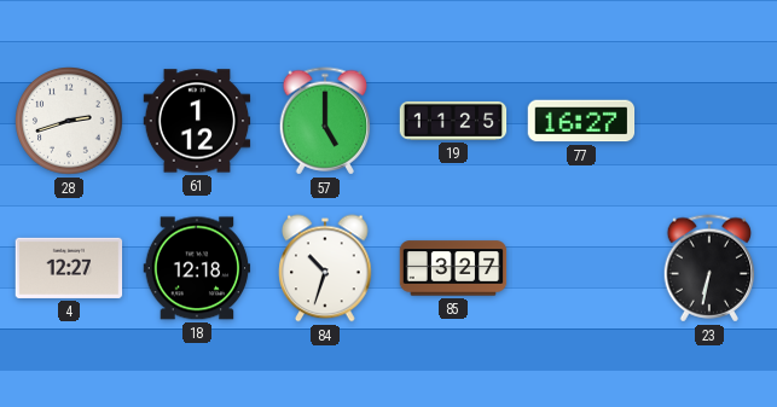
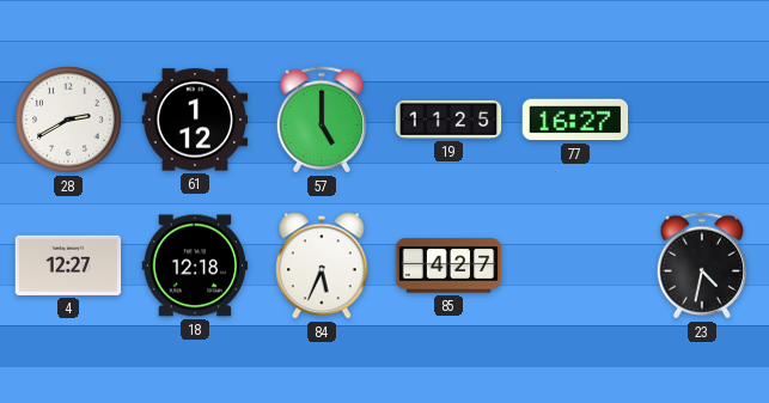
28: 2:42 -> 2:40 (69, 121)
84: 10:33 -> 5:34 (322, 265)
85: 3:27 -> 4:27 (448, 265)
23: 6:32 -> 4:32 (702, 265)
